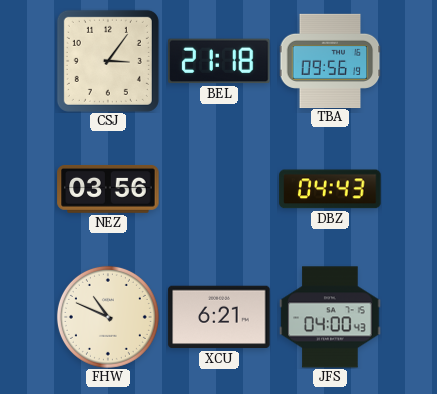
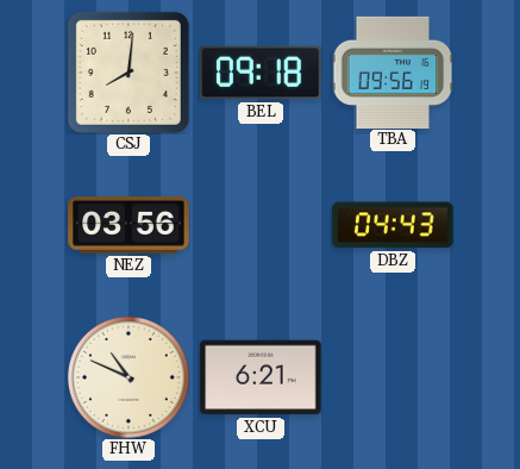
CSJ: 3:06 -> 8:01 (129, 73)
BEL: 21:18 -> 09:18 (261, 73)
JFS: 04:00 -> none (330, 317)
